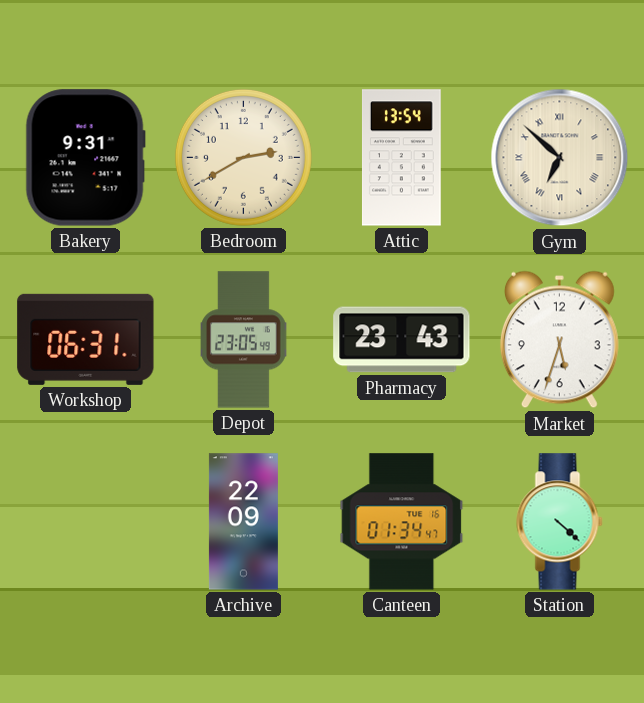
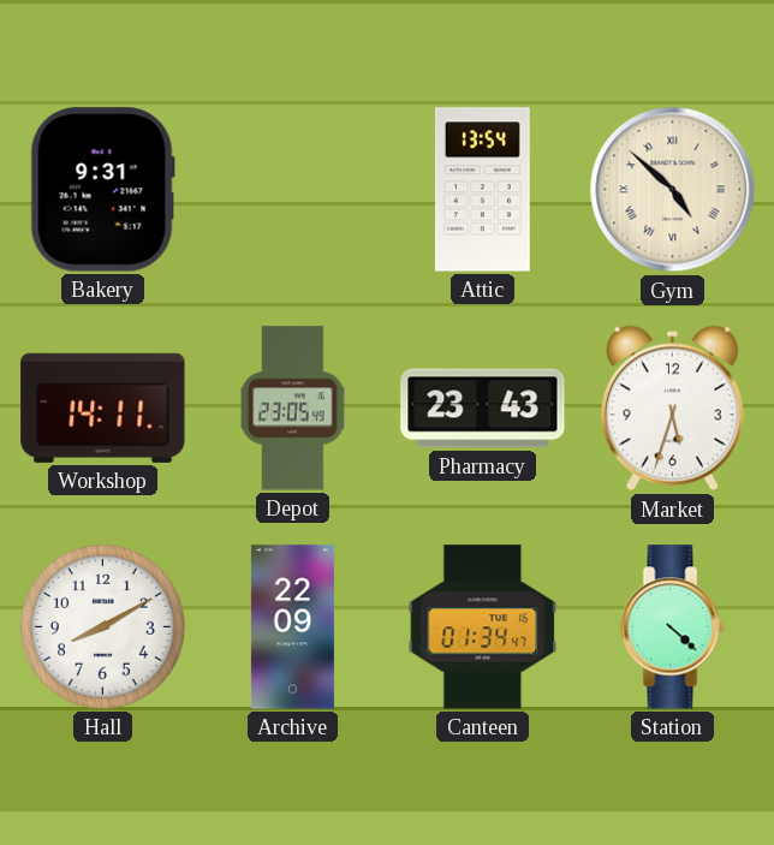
Bedroom: 2:40 -> none (243, 157)
Gym: 6:52 -> 4:52 (673, 190)
Workshop: 06:31 -> 14:11 (103, 407)
Hall: none -> 8:10 (102, 626)
